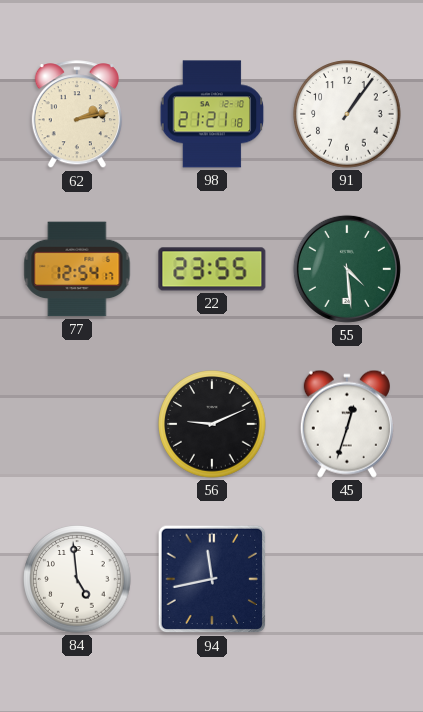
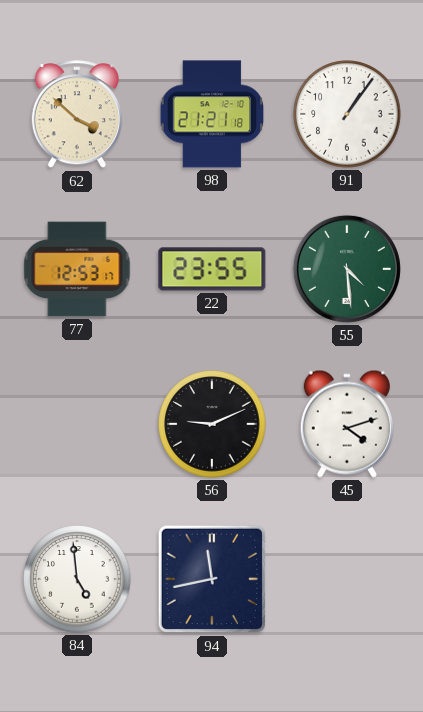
62: 2:13 -> 3:52 (77, 115)
77: 12:54 -> 12:53 (77, 269)
45: 12:33 -> 4:12 (347, 424)
